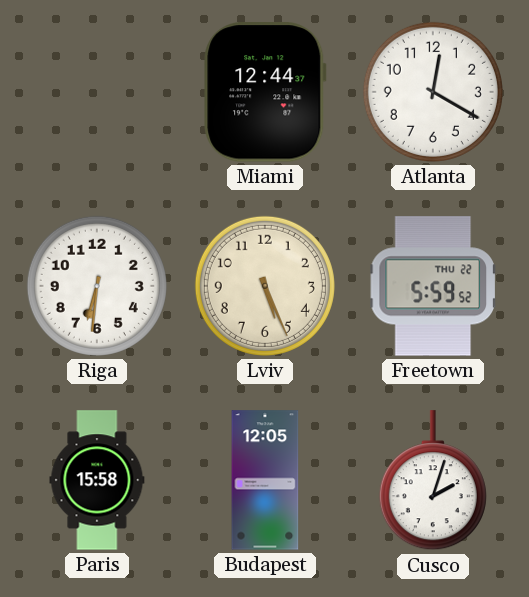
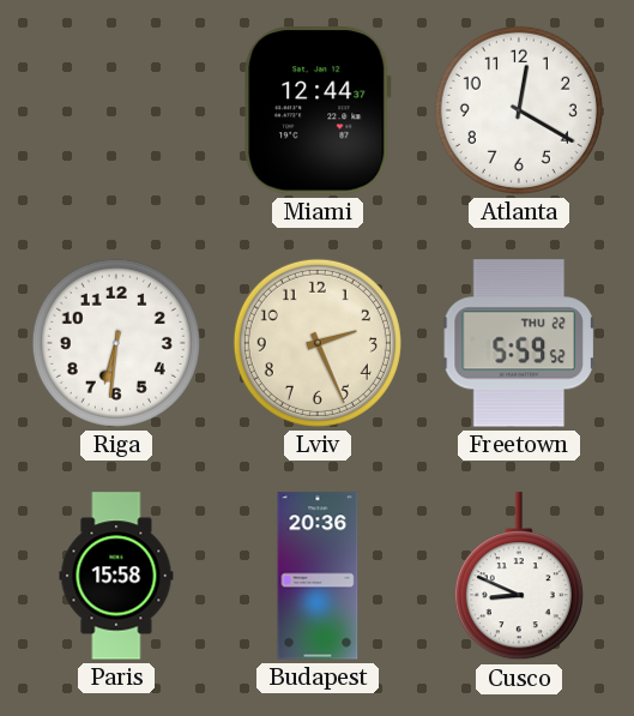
Lviv: 5:26 -> 2:26 (318, 343)
Budapest: 12:05 -> 20:36 (318, 576)
Cusco: 2:03 -> 8:49 (519, 577)
